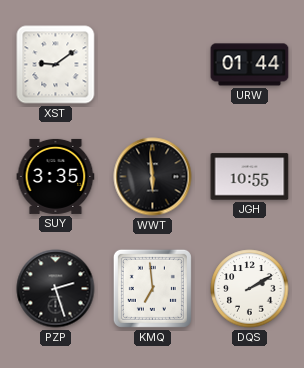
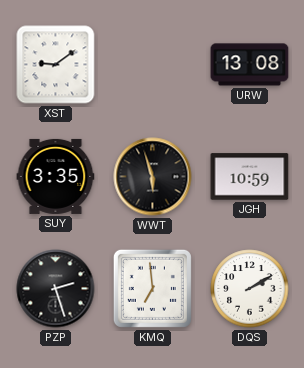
URW: 01:44 -> 13:08 (250, 65)
WWT: 5:59 -> 5:57 (153, 177)
JGH: 10:55 -> 10:59 (250, 177)
